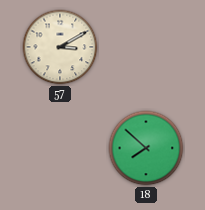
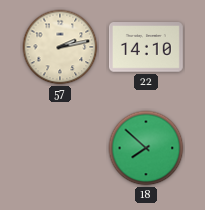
57: 3:10 -> 2:13 (60, 47)
22: none -> 14:10 (146, 47)
